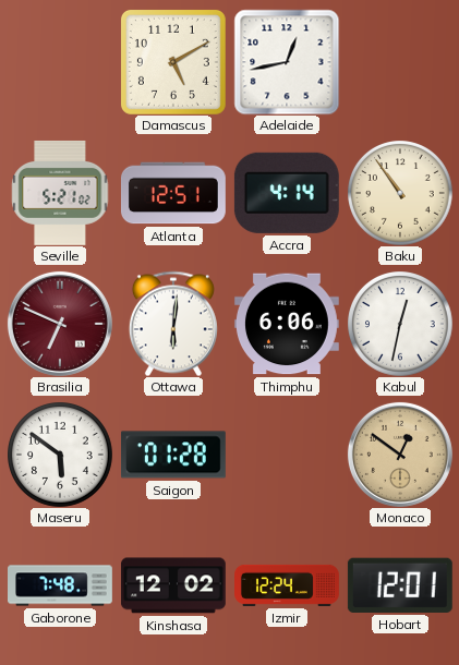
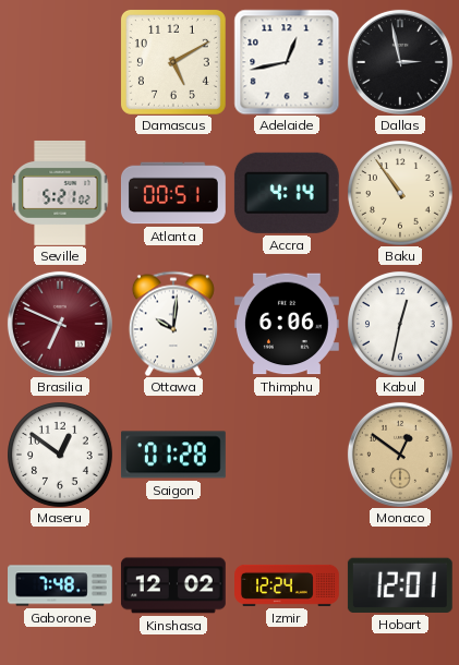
Dallas: none -> 2:58 (400, 62)
Atlanta: 12:51 -> 00:51 (173, 193)
Ottawa: 6:01 -> 10:01 (173, 324)
Maseru: 5:51 -> 12:51 (60, 455)
